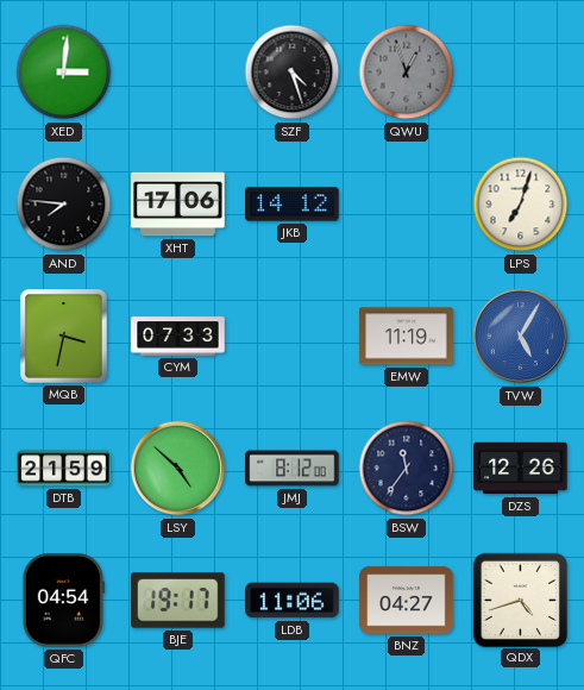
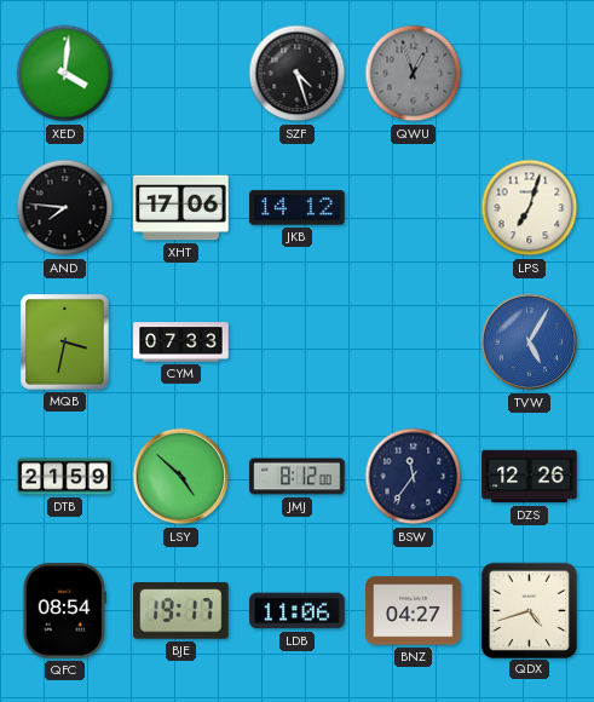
XED: 3:01 -> 4:01 (65, 74)
EMW: 11:19 -> none (407, 337)
QFC: 04:54 -> 08:54 (64, 611)
